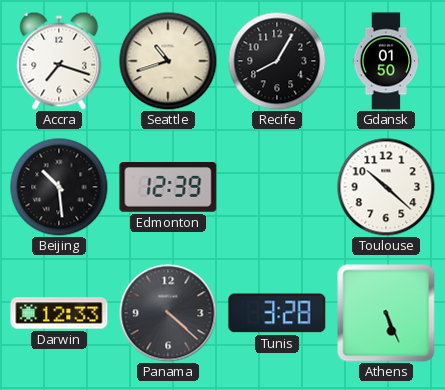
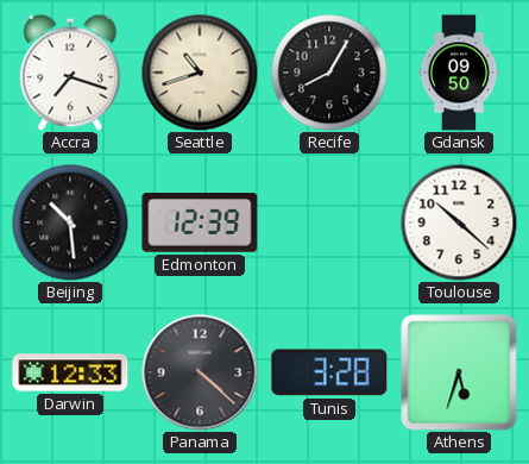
Gdansk: 01:50 -> 09:50 (459, 73)
Athens: 5:26 -> 5:33 (459, 372)
